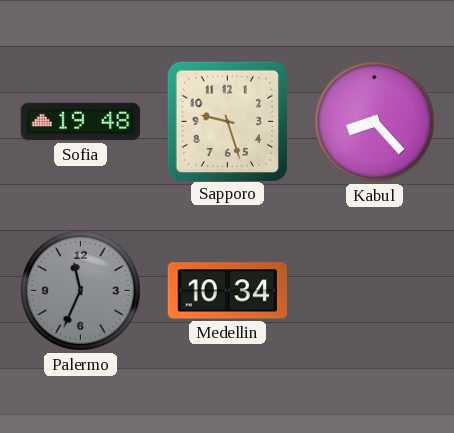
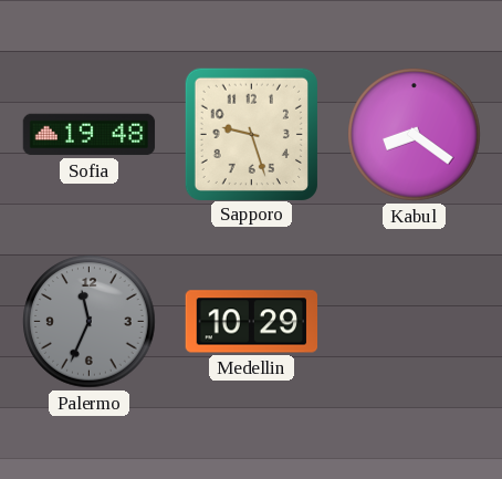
Kabul: 8:23 -> 8:21 (415, 135)
Medellin: 10:34 -> 10:29 (251, 322)
